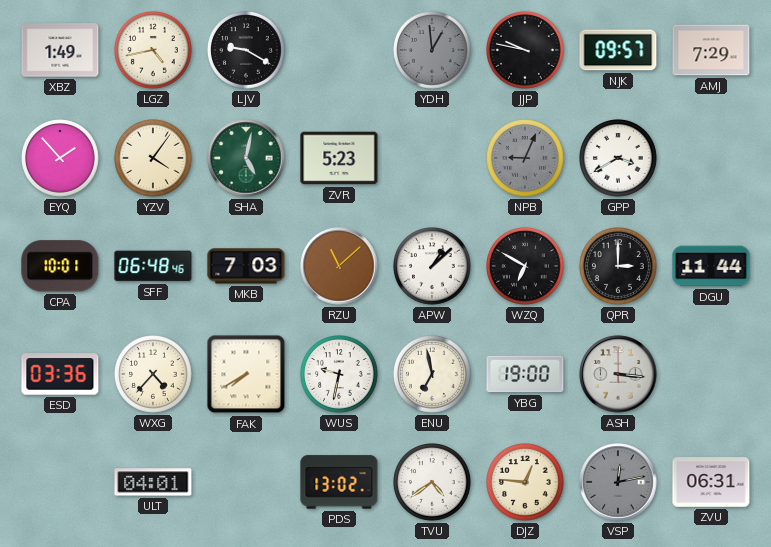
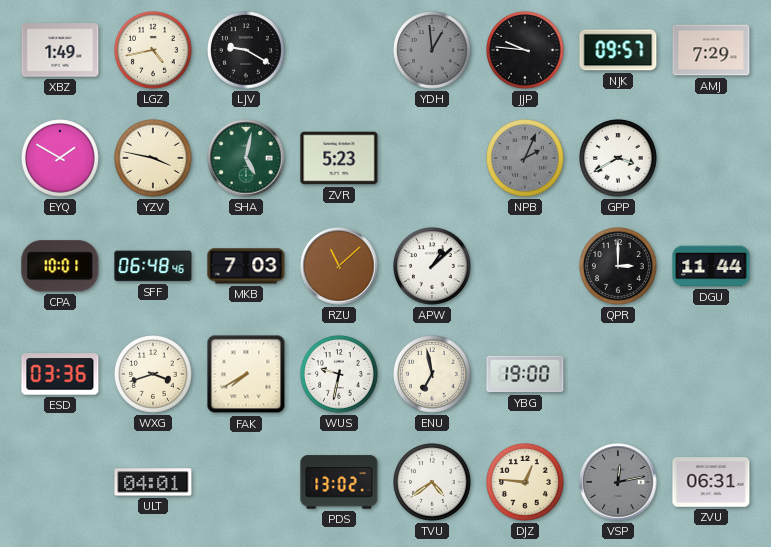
JJP: 9:47 -> 9:46 (526, 51)
EYQ: 1:53 -> 1:50 (61, 159)
YZV: 4:06 -> 3:47 (154, 159)
NPB: 9:04 -> 2:04 (526, 159)
WZQ: 6:50 -> none (526, 267)
WXG: 4:37 -> 3:42 (154, 375)
ASH: 3:16 -> none (618, 374)
